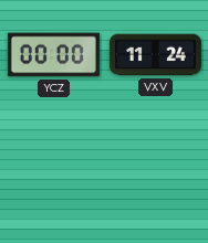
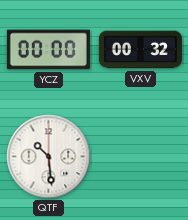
VXV: 11:24 -> 00:32 (140, 50)
QTF: none -> 10:29 (49, 157)
